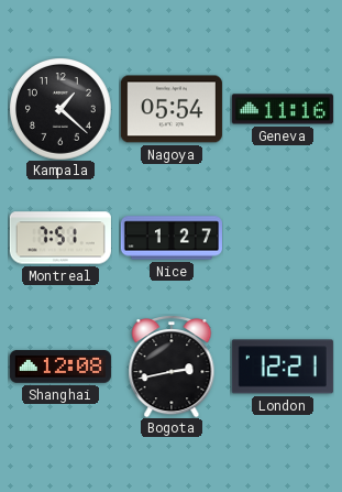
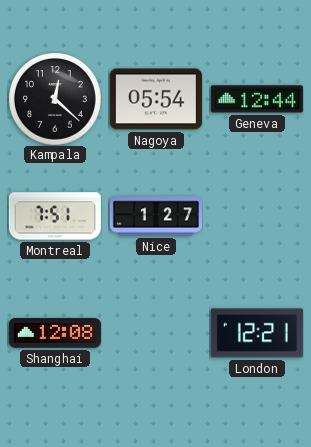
Kampala: 1:22 -> 12:22 (55, 99)
Geneva: 11:16 -> 12:44 (257, 99)
Bogota: 2:43 -> none (172, 367)
